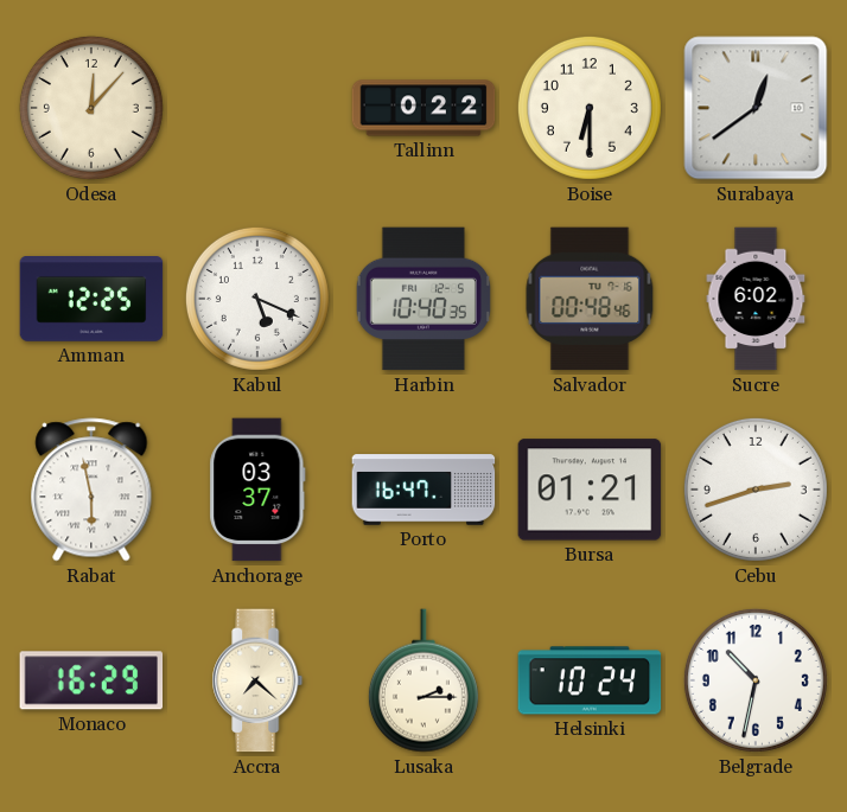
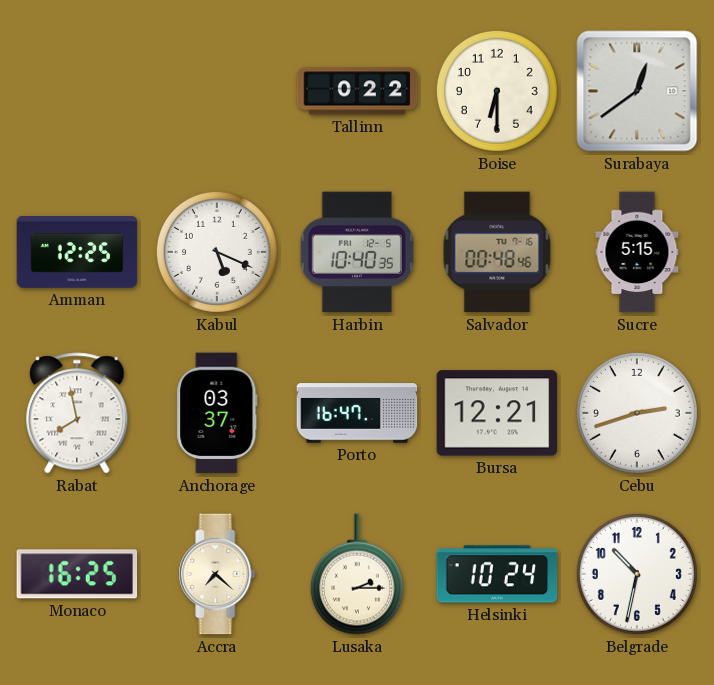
Odesa: 12:07 -> none (91, 108)
Sucre: 6:02 -> 5:15 (637, 252)
Rabat: 5:58 -> 7:58 (77, 413)
Bursa: 01:21 -> 12:21 (497, 413)
Monaco: 16:29 -> 16:25 (77, 574)
